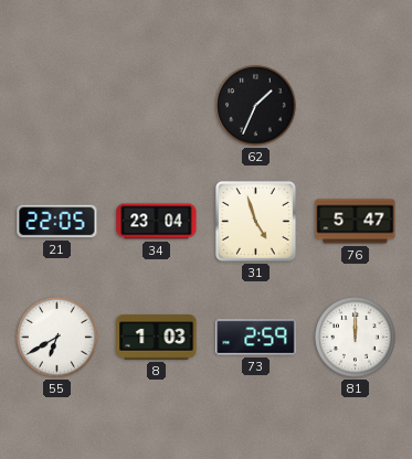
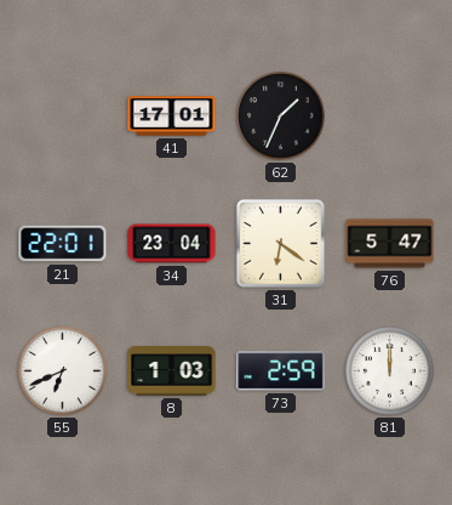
41: none -> 17:01 (172, 117)
21: 22:05 -> 22:01 (63, 244)
31: 4:57 -> 6:21 (280, 243)
55: 6:40 -> 6:41 (63, 371)
